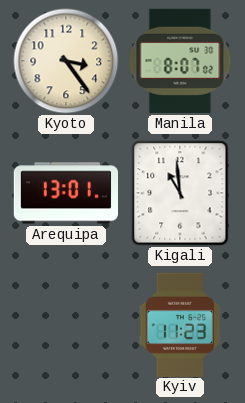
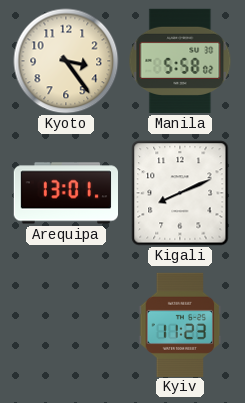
Manila: 8:07 -> 5:58 (180, 61)
Kigali: 10:59 -> 8:11 (180, 193)
